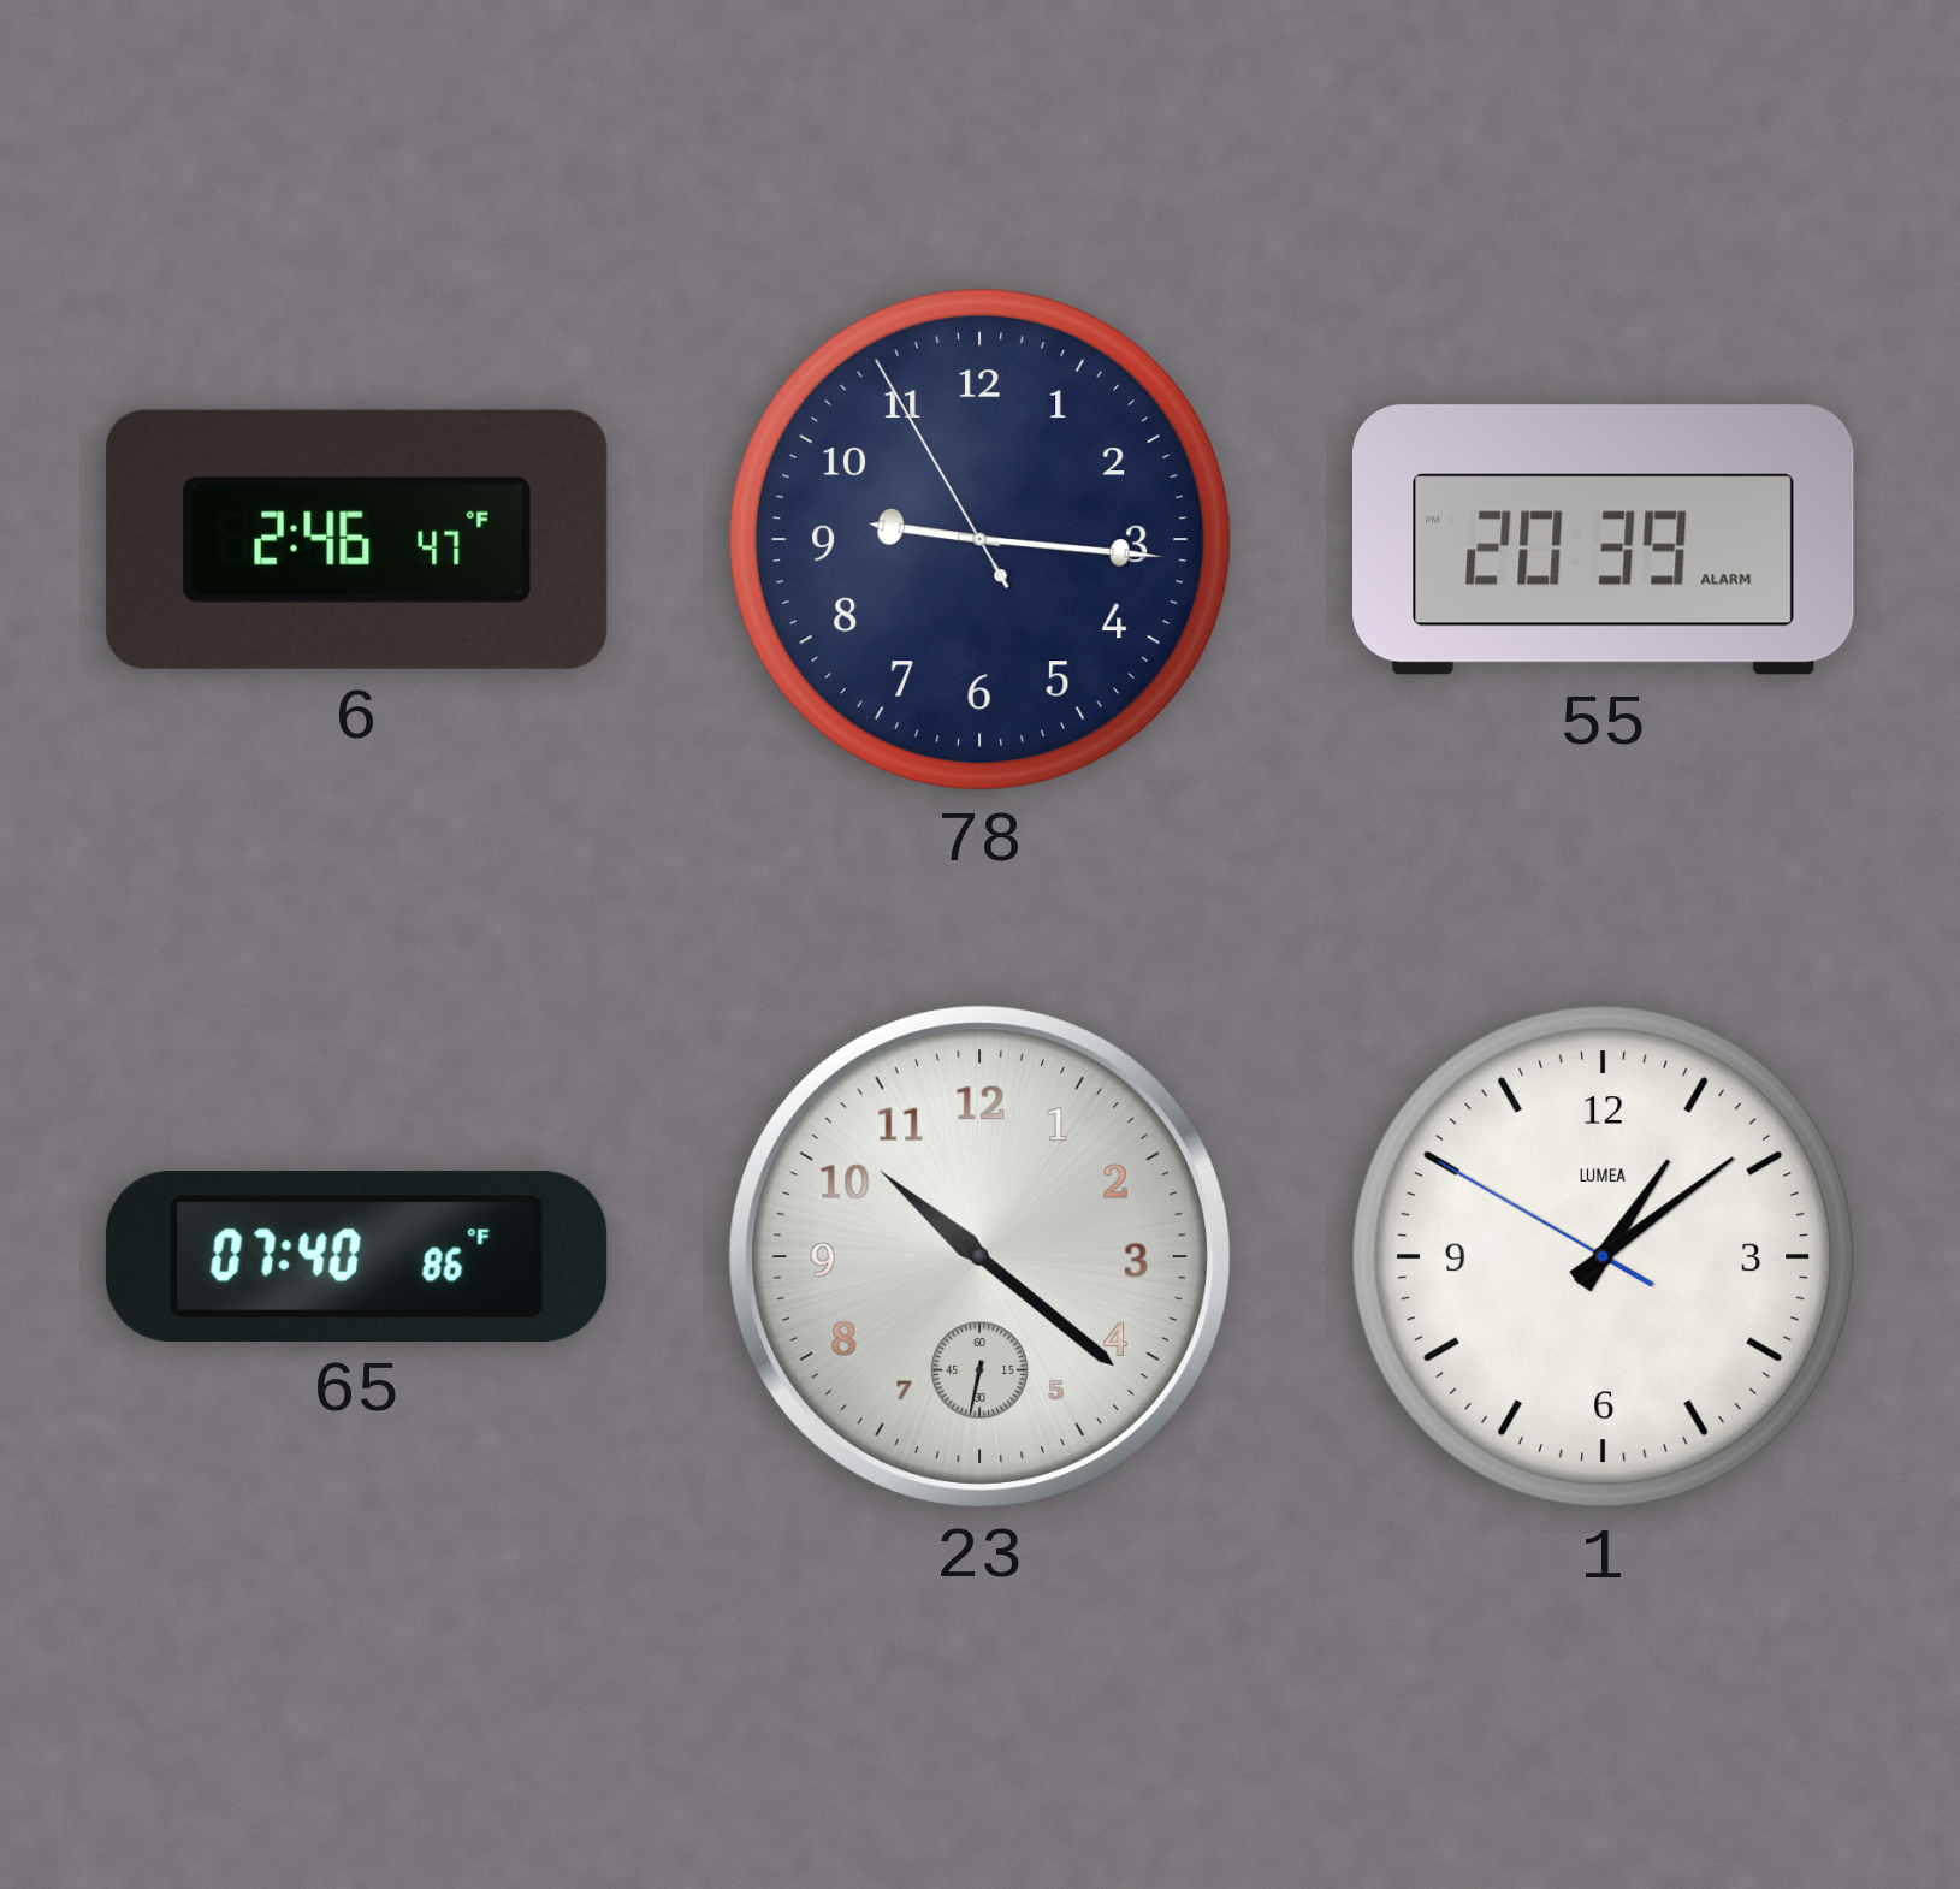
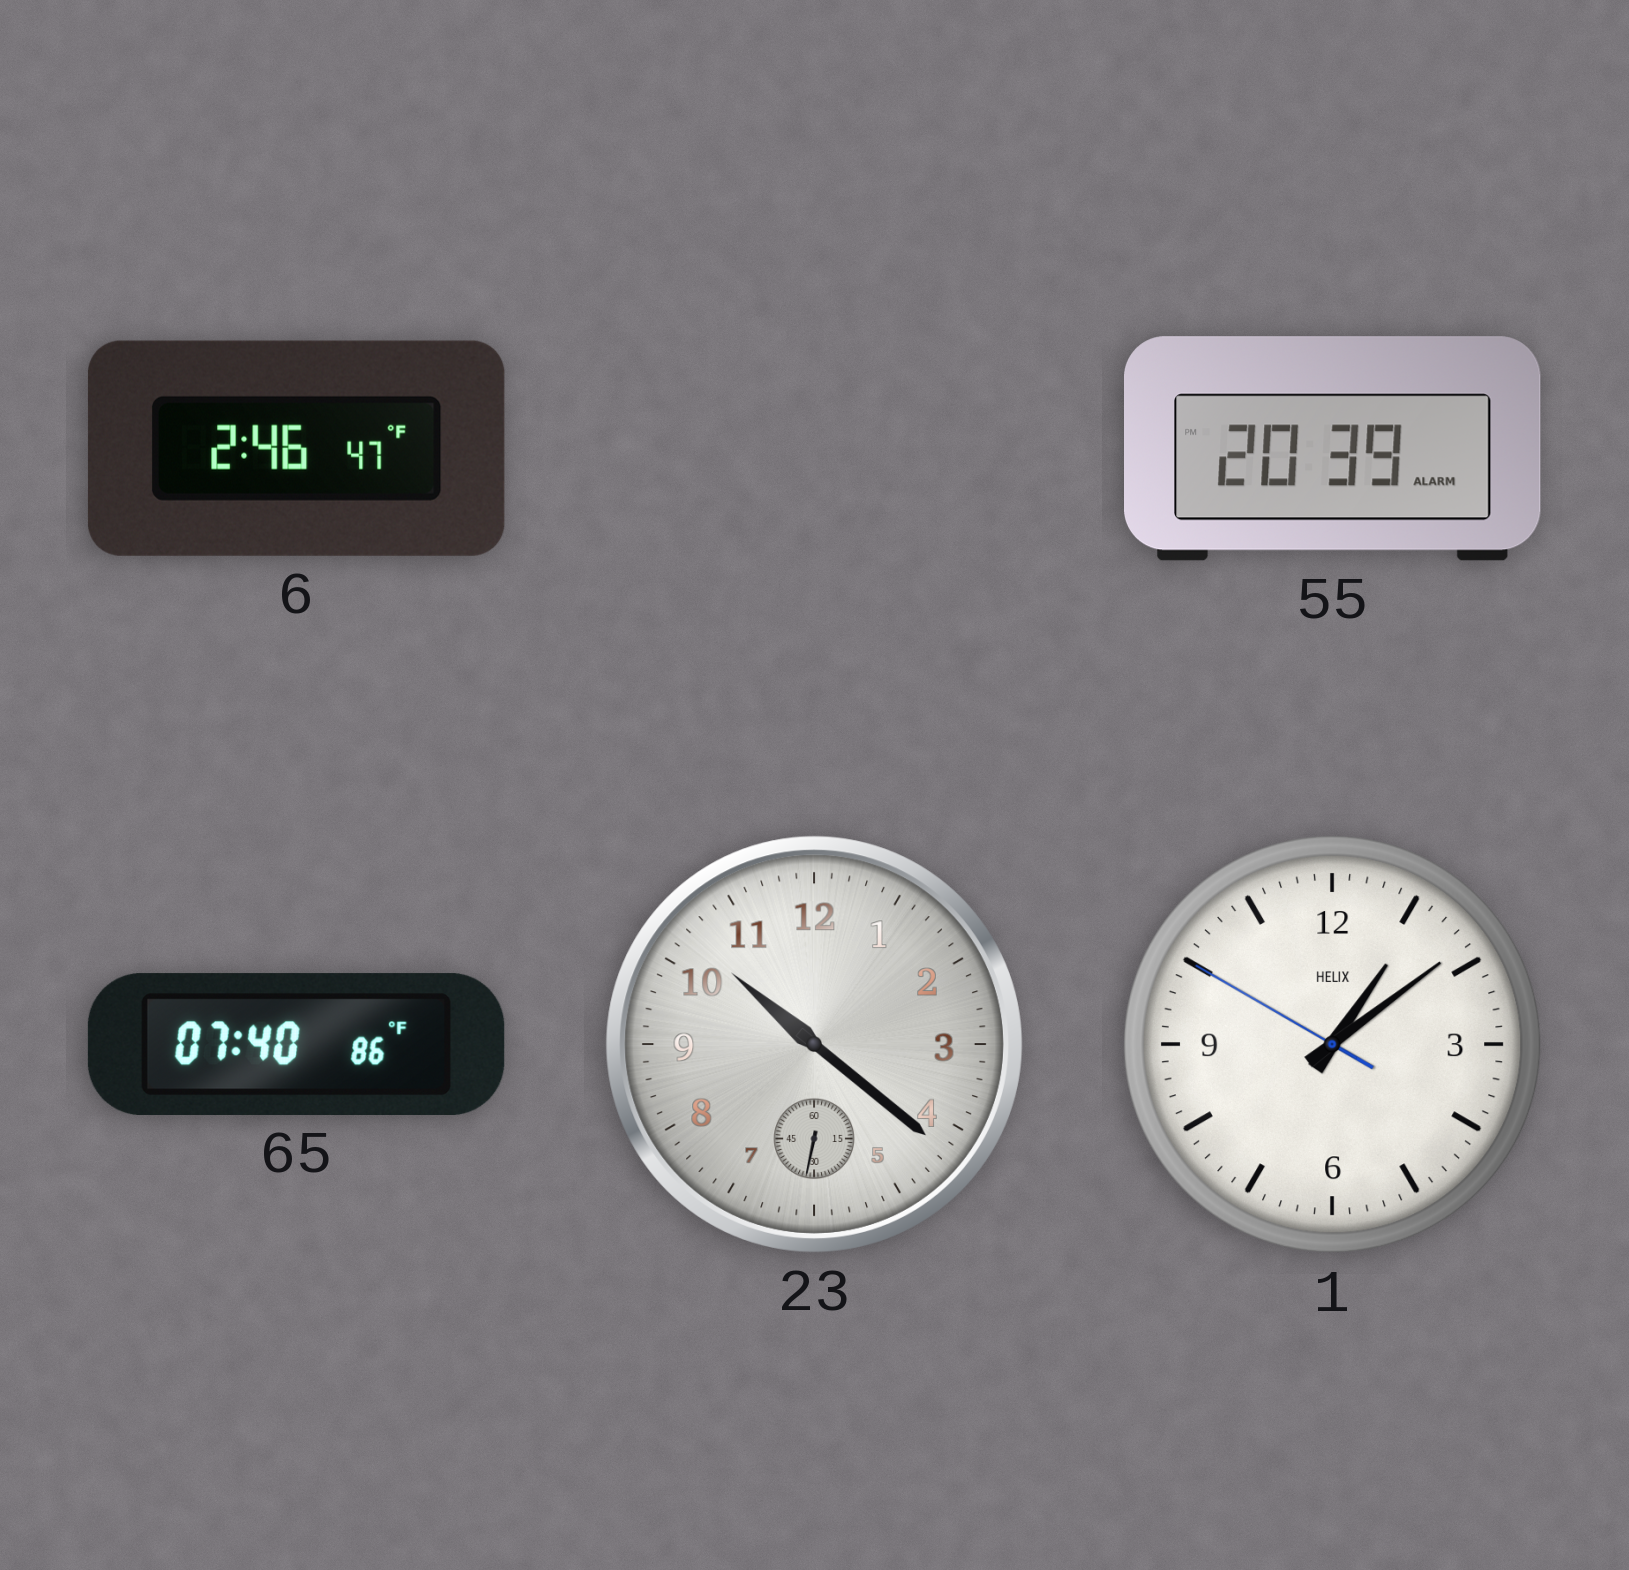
78: 9:15 -> none (979, 539)
1 brand: LUMEA -> HELIX (1332, 1044)
